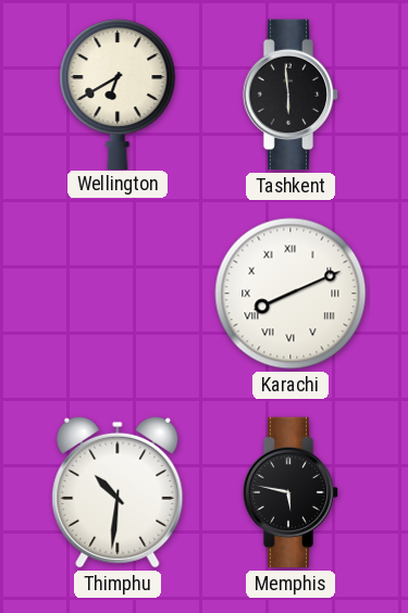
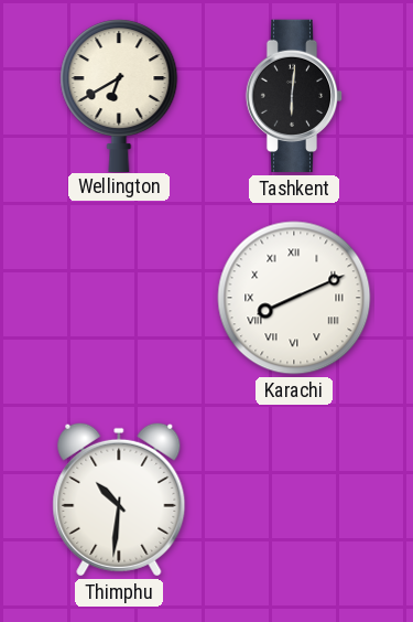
Tashkent: 5:59 -> 6:01 (294, 96)
Memphis: 5:47 -> none (290, 492)
